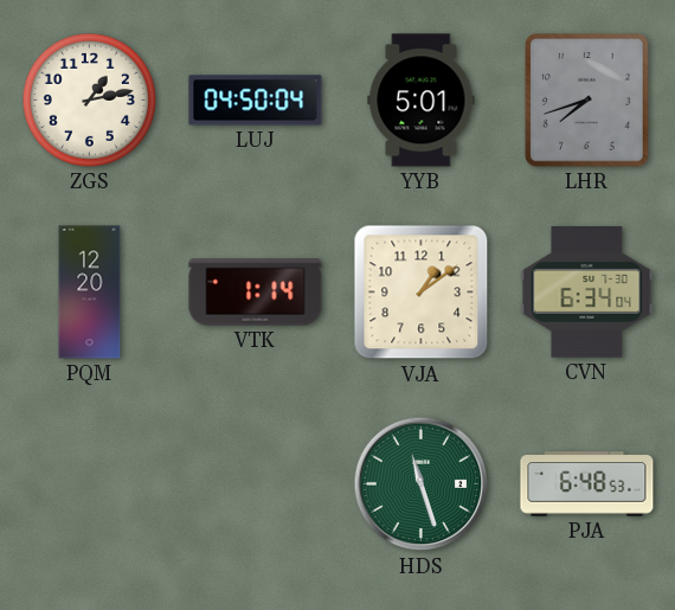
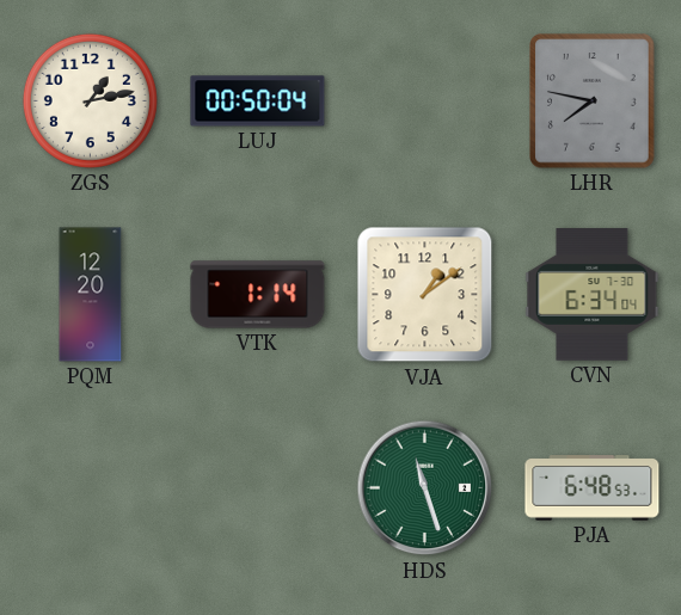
LUJ: 04:50 -> 00:50 (258, 102)
YYB: 5:01 -> none (422, 101)
LHR: 7:42 -> 7:47 (593, 102)
